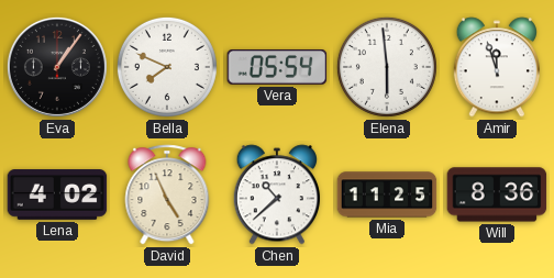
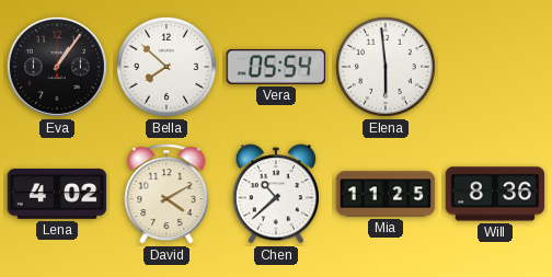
Bella: 7:49 -> 7:52 (166, 67)
Amir: 11:57 -> none (496, 67)
David: 4:56 -> 4:10 (166, 194)
